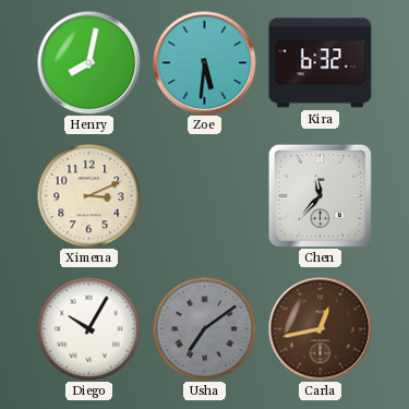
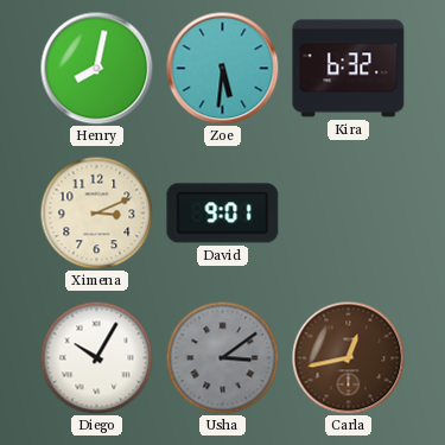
David: none -> 9:01 (223, 214)
Chen: 11:37 -> none (320, 195)
Usha: 7:09 -> 3:09 (222, 357)
